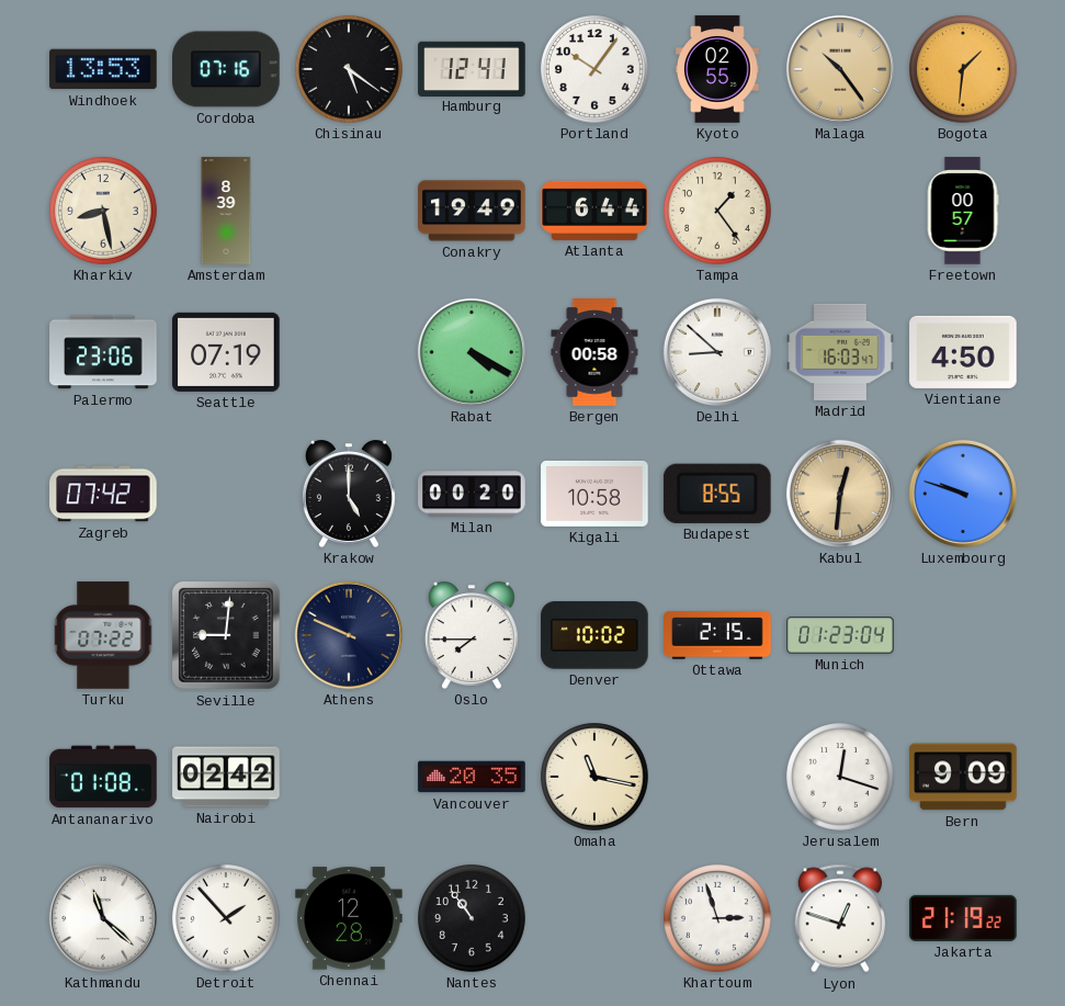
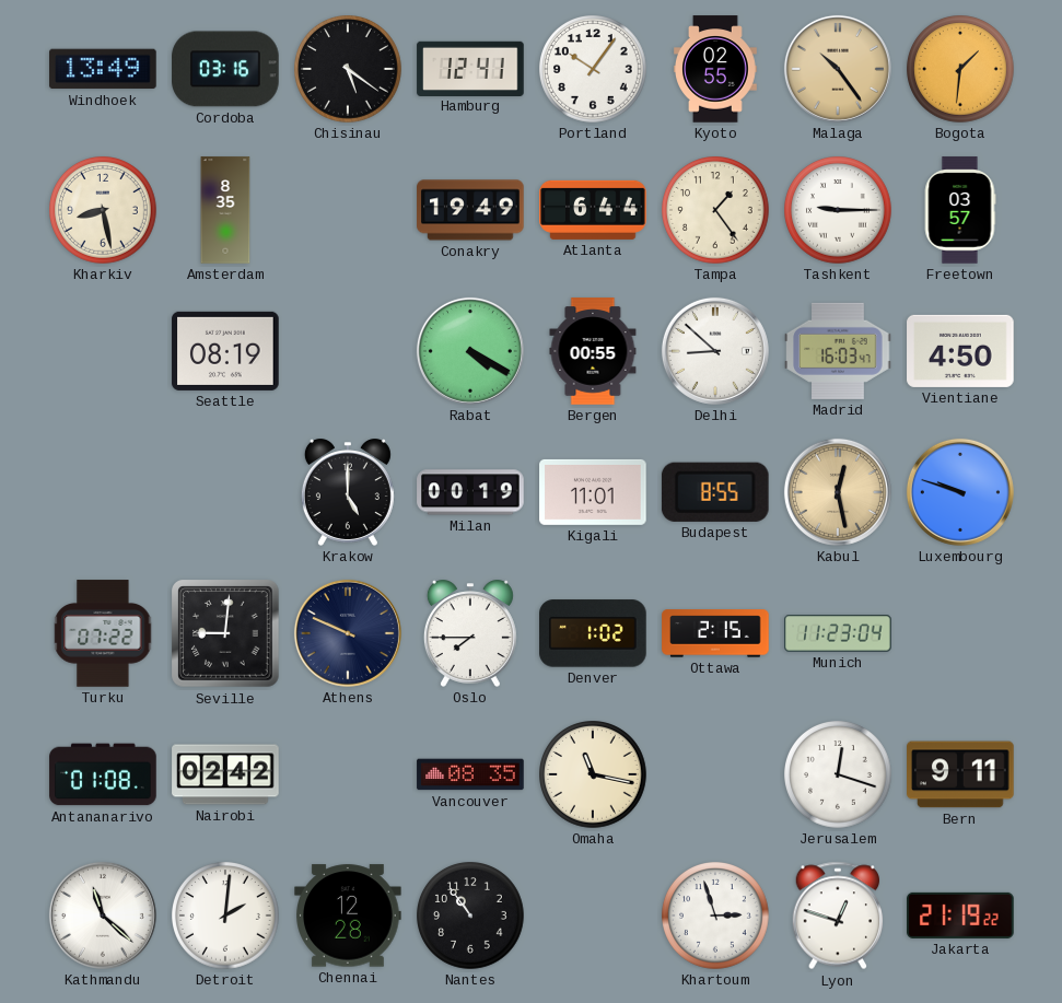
Windhoek: 13:53 -> 13:49 (103, 69)
Cordoba: 07:16 -> 03:16 (225, 69)
Amsterdam: 8:39 -> 8:35 (225, 210)
Tashkent: none -> 9:15 (839, 211)
Freetown: 00:57 -> 03:57 (960, 210)
Palermo: 23:06 -> none (103, 352)
Seattle: 07:19 -> 08:19 (225, 351)
Bergen: 00:58 -> 00:55 (593, 351)
Zagreb: 07:42 -> none (103, 494)
Milan: 00:20 -> 00:19 (470, 492)
Kigali: 10:58 -> 11:01 (593, 492)
Kabul: 12:31 -> 12:28 (838, 492)
Denver: 10:02 -> 1:02 (593, 633)
Munich: 01:23 -> 11:23 (838, 633)
Vancouver: 20:35 -> 08:35 (470, 774)
Bern: 9:09 -> 9:11 (960, 774)
Detroit: 1:53 -> 2:01 (226, 917)
